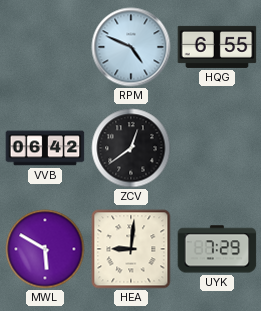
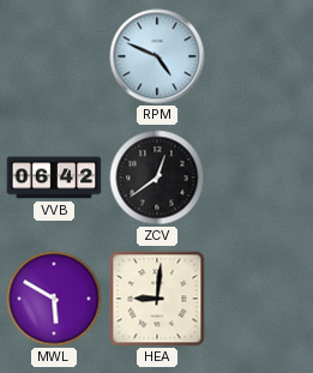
HQG: 6:55 -> none (217, 47)
UYK: 7:29 -> none (217, 249)
